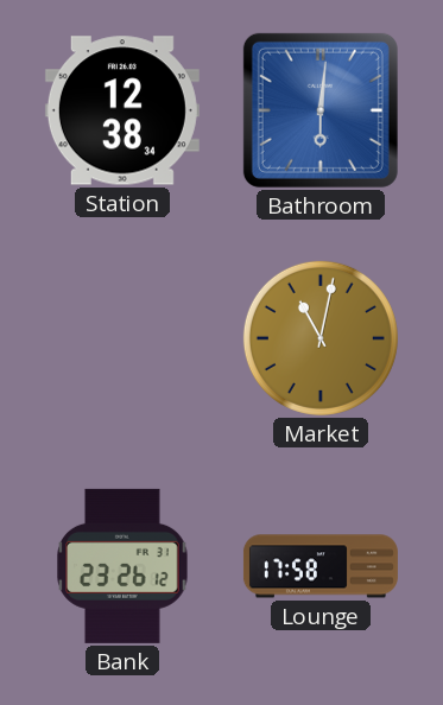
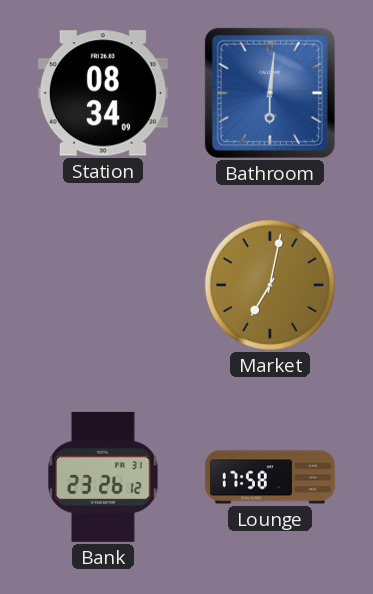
Station: 12:38 -> 08:34 (103, 93)
Market: 11:02 -> 7:02 (270, 285)
